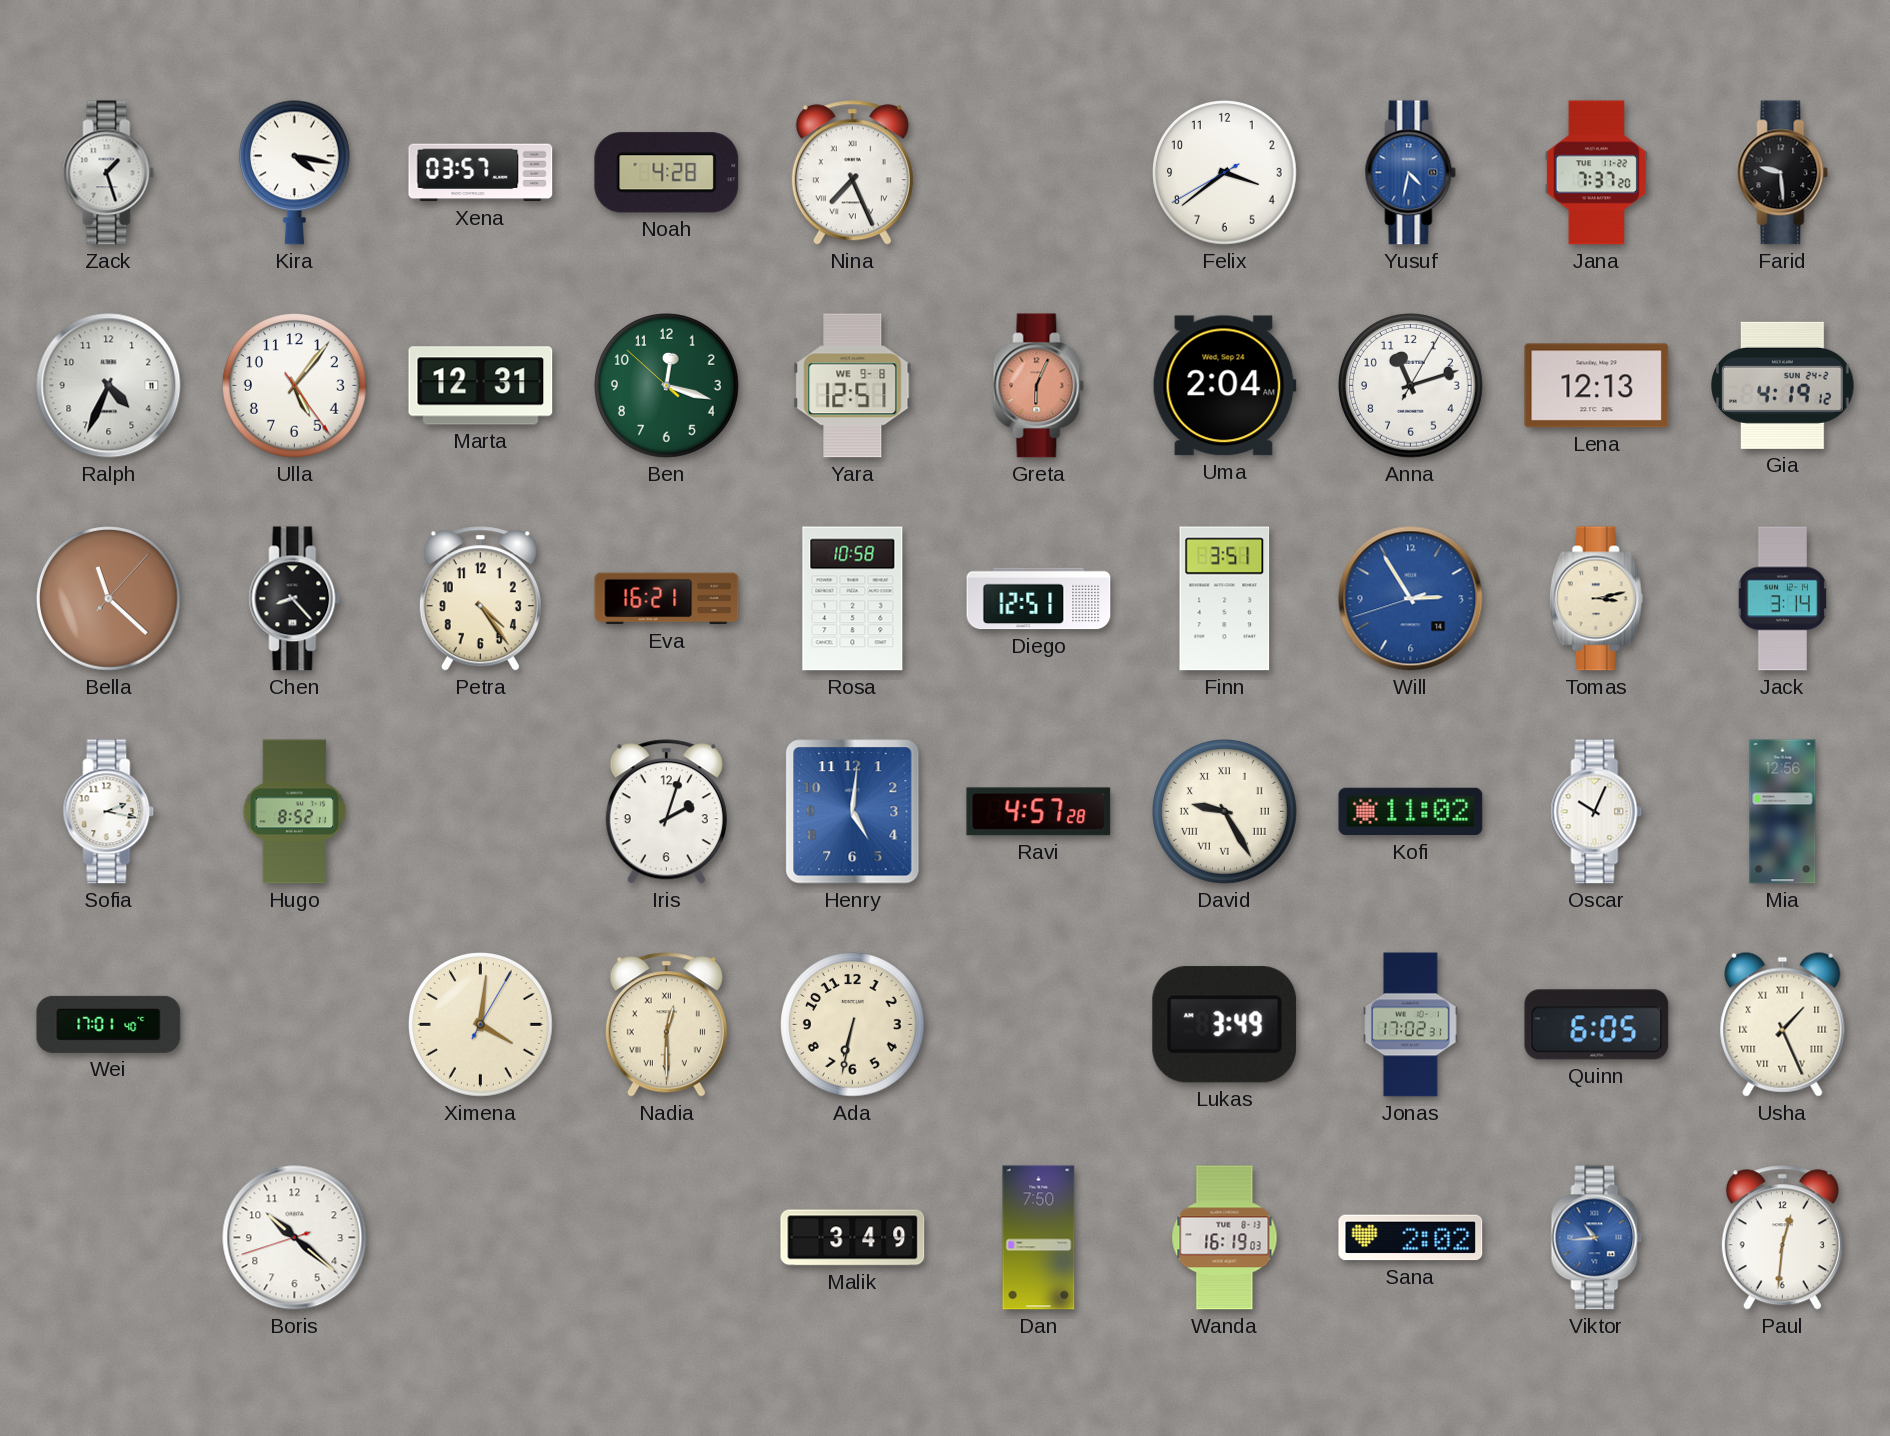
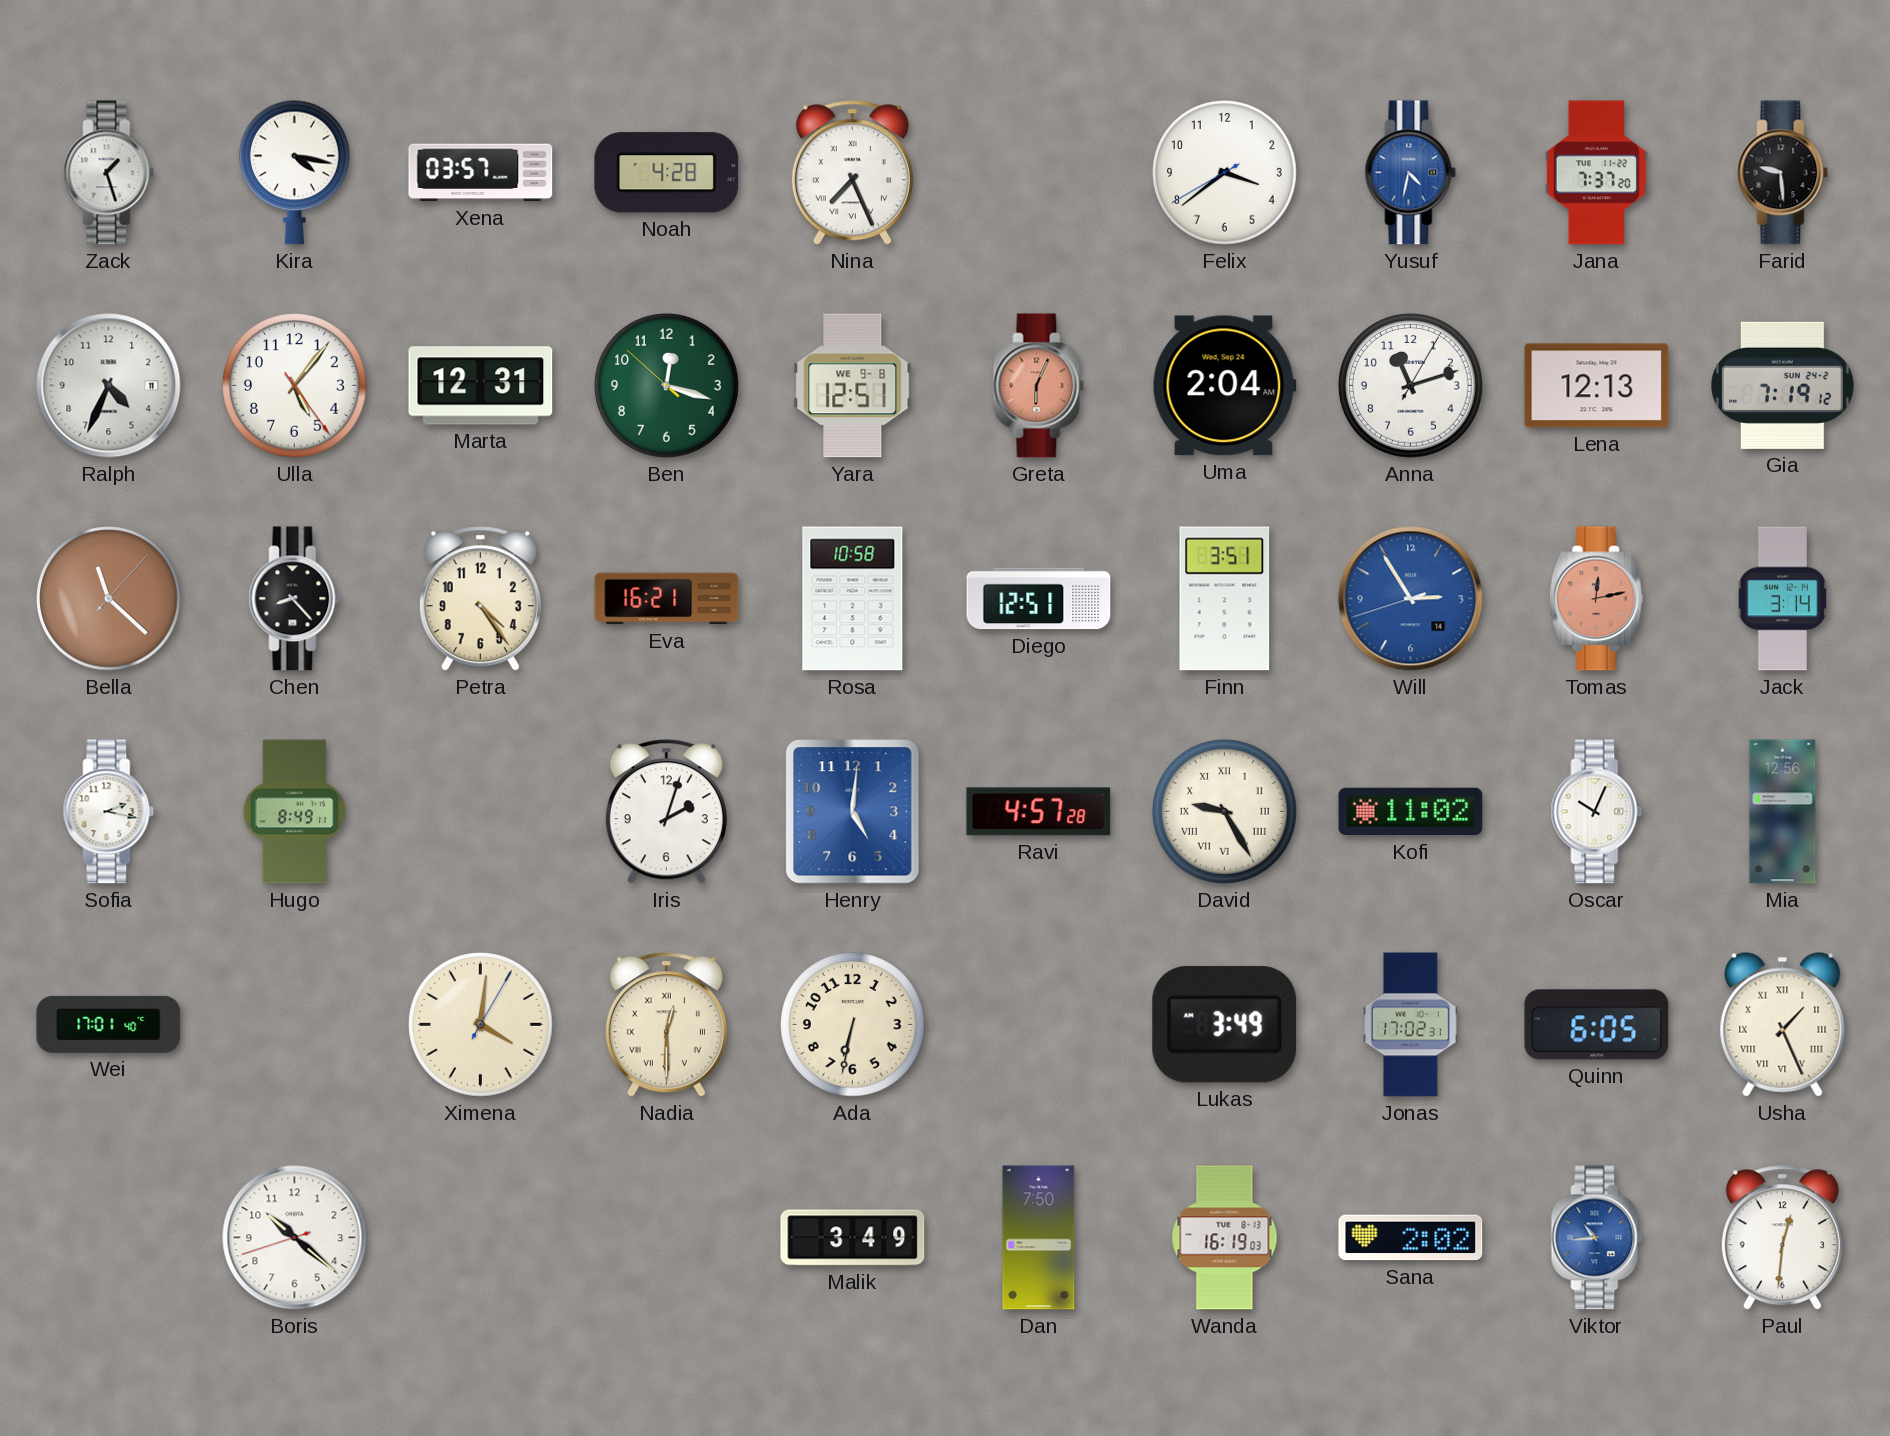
Gia: 4:19 -> 7:19 (1783, 385)
Tomas: 3:13 -> 12:13 (1596, 599)
Tomas dial: cream -> salmon (1596, 599)
Hugo: 8:52 -> 8:49 (295, 812)
